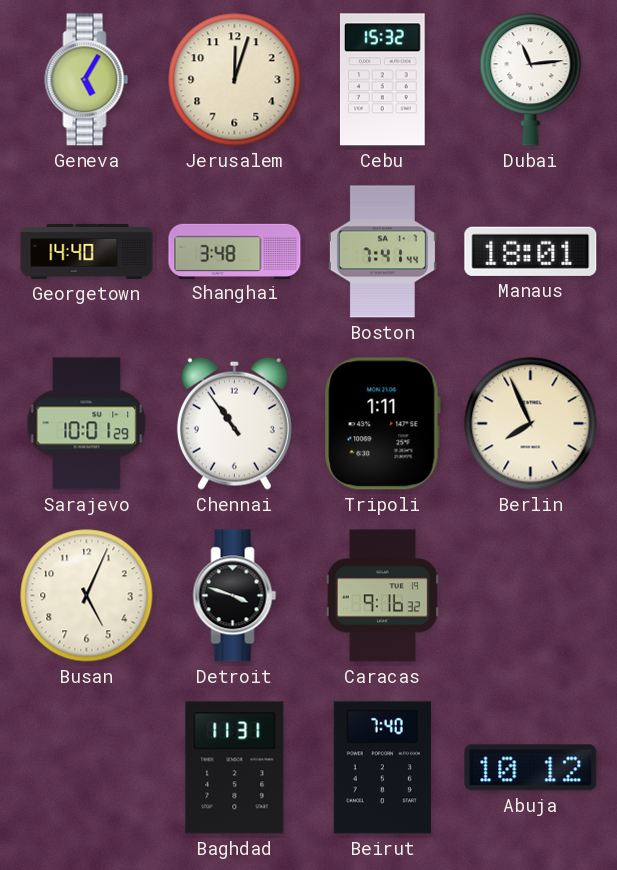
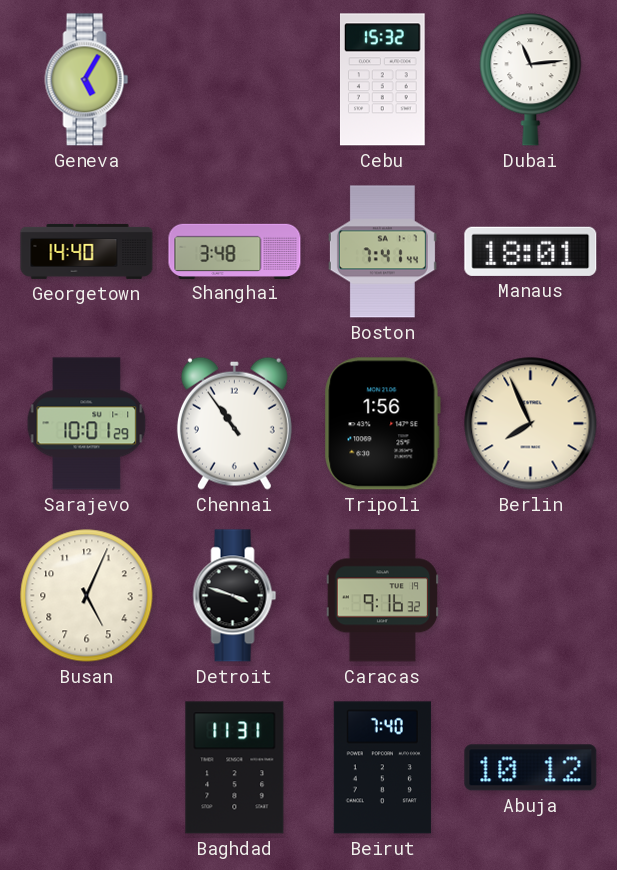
Jerusalem: 12:03 -> none (235, 80)
Tripoli: 1:11 -> 1:56 (382, 424)
